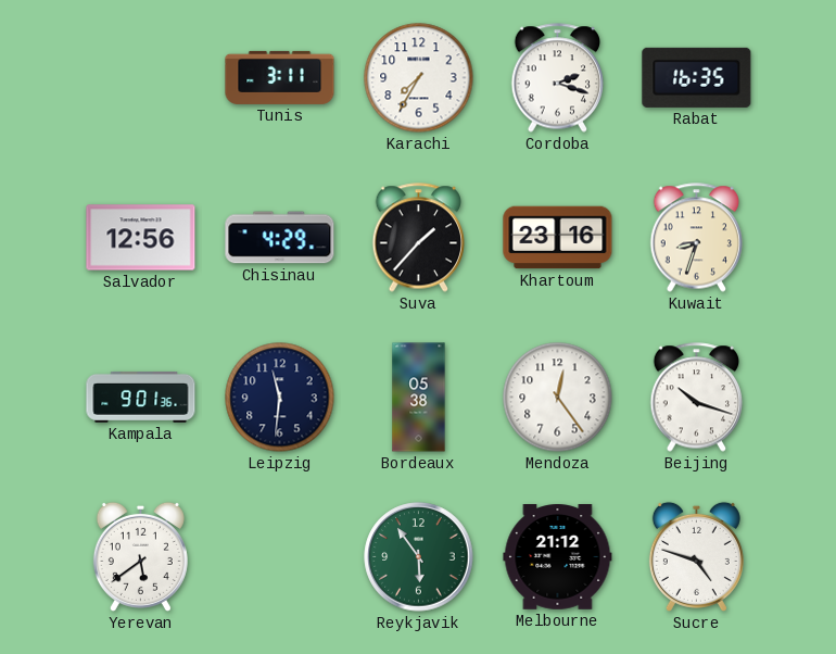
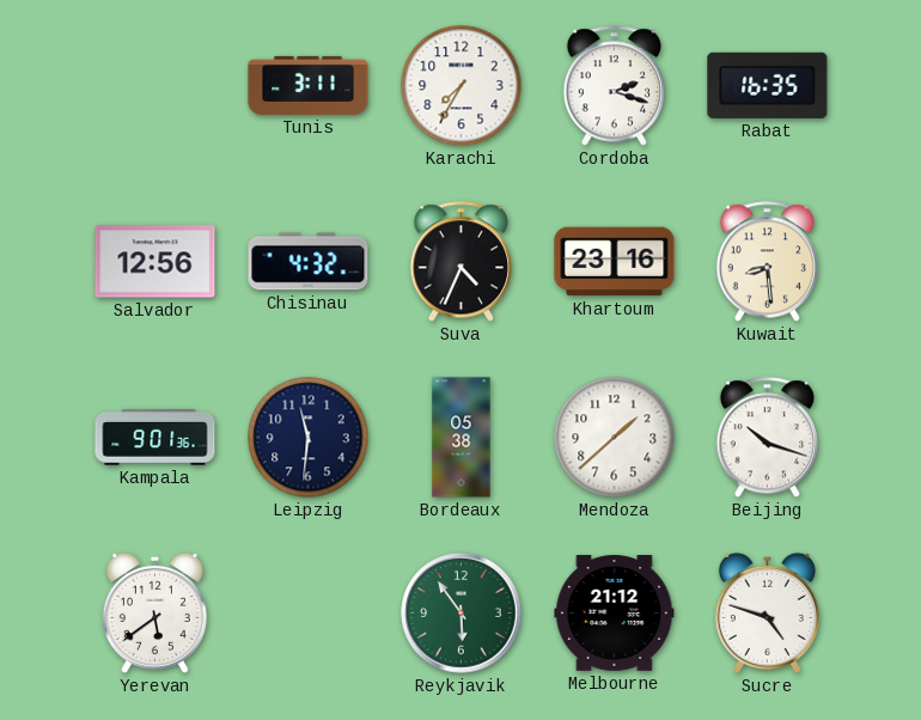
Chisinau: 4:29 -> 4:32 (309, 262)
Suva: 1:37 -> 4:34 (462, 262)
Kuwait: 8:33 -> 8:29 (768, 262)
Mendoza: 12:24 -> 1:38 (615, 438)
